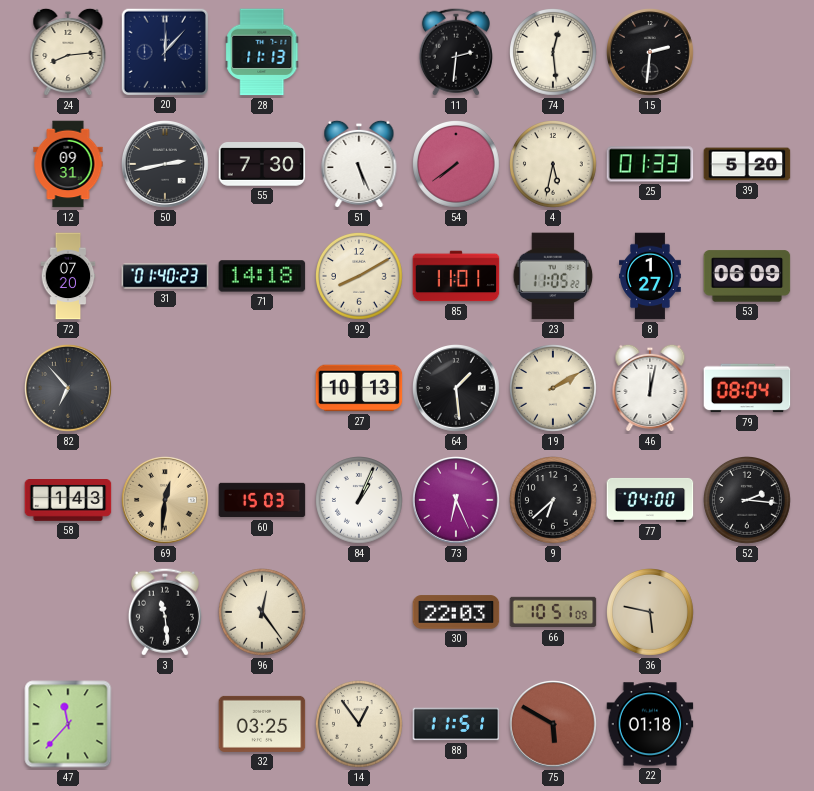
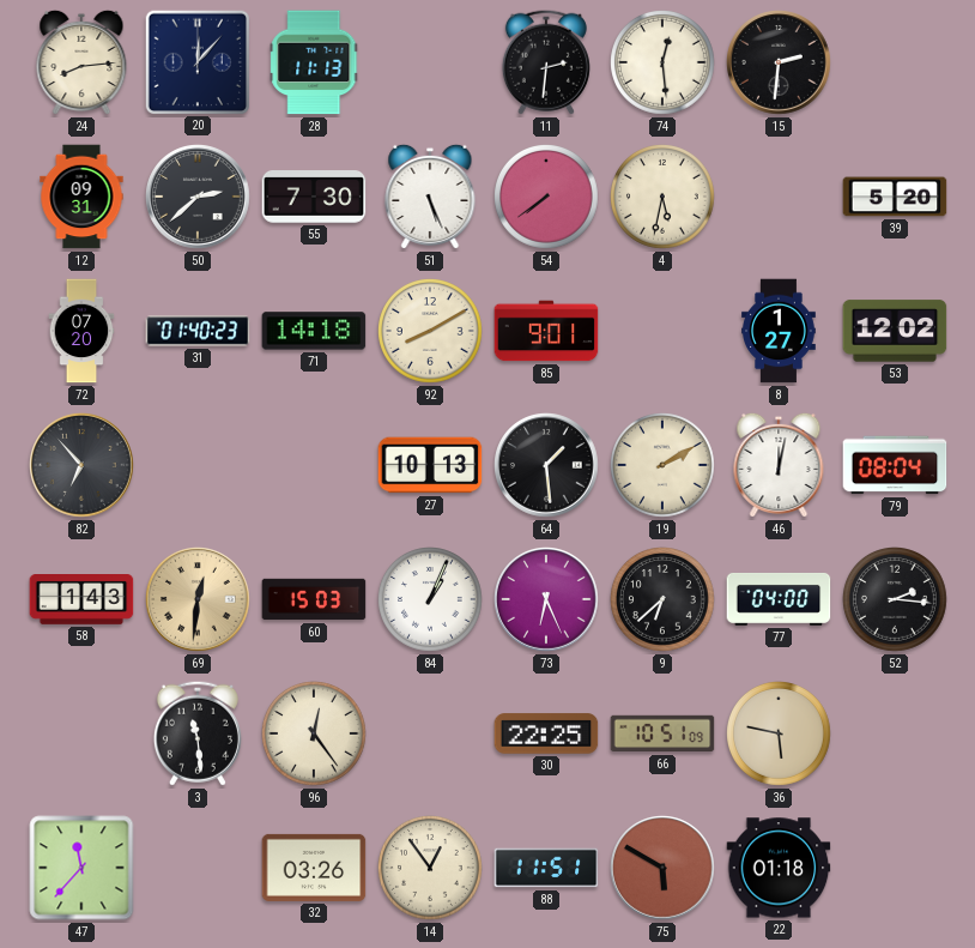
50: 2:43 -> 2:38 (198, 197)
25: 01:33 -> none (650, 164)
85: 11:01 -> 9:01 (546, 331)
23: 11:05 -> none (553, 276)
53: 06:09 -> 12:02 (895, 331)
30: 22:03 -> 22:25 (546, 733)
32: 03:25 -> 03:26 (314, 868)
